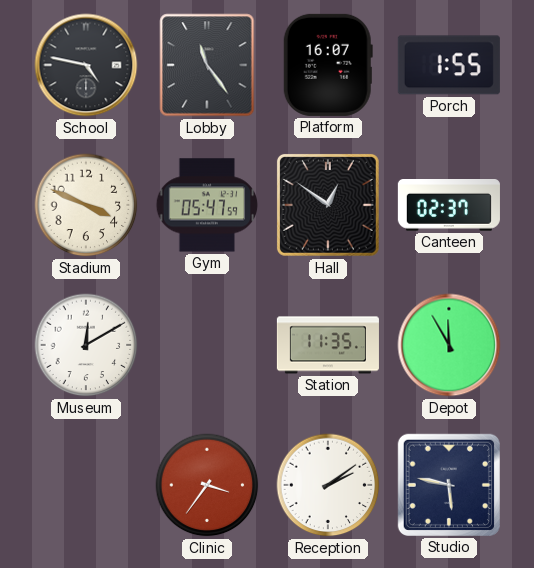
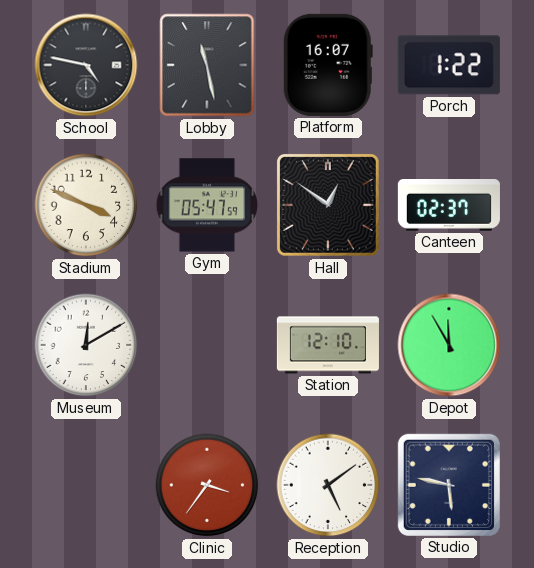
Lobby: 11:24 -> 11:28 (207, 65)
Porch: 1:55 -> 1:22 (449, 65)
Station: 11:35 -> 12:10 (328, 345)
Reception: 2:09 -> 5:09 (328, 485)
